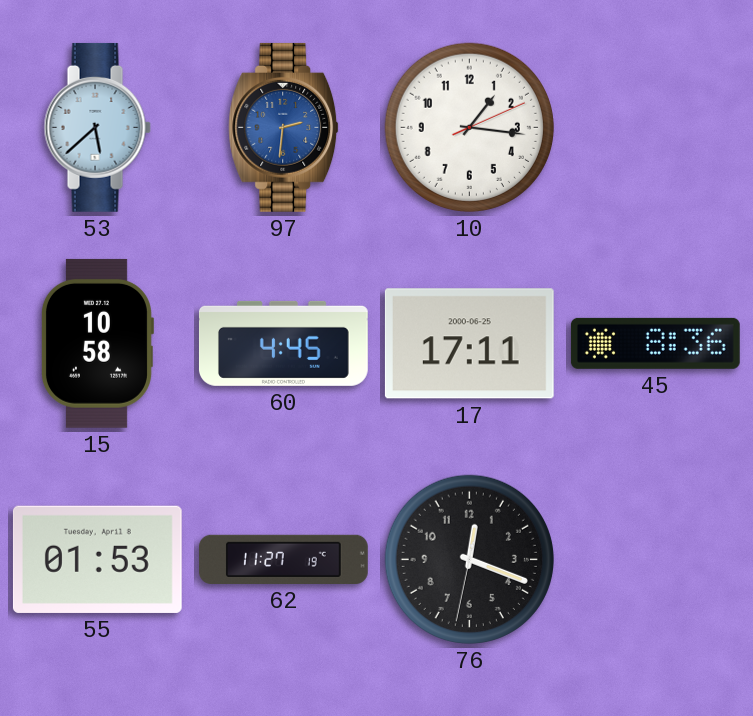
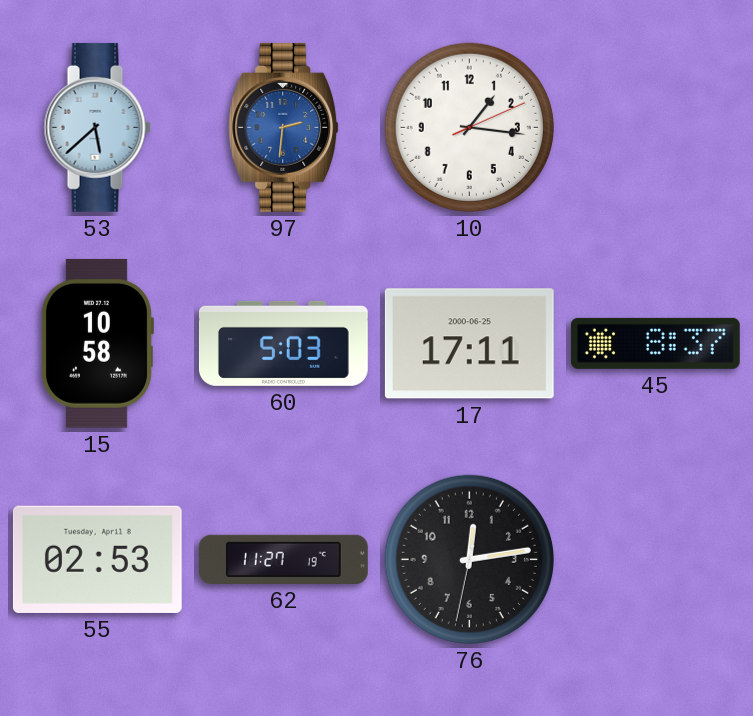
60: 4:45 -> 5:03 (284, 343)
45: 8:36 -> 8:37 (655, 343)
55: 01:53 -> 02:53 (97, 559)
76: 12:18 -> 12:13 (469, 559)
